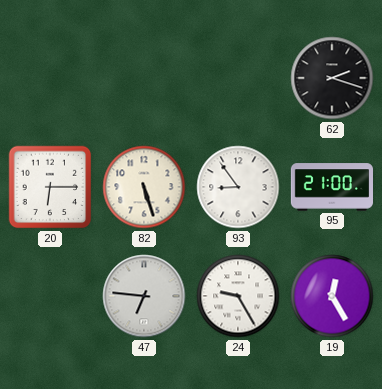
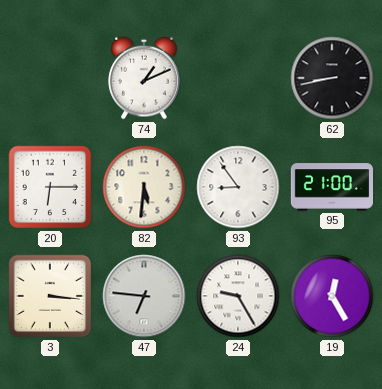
74: none -> 1:11 (144, 78)
62: 2:18 -> 8:43 (332, 78)
82: 5:27 -> 5:31 (144, 187)
3: none -> 3:16 (50, 296)
